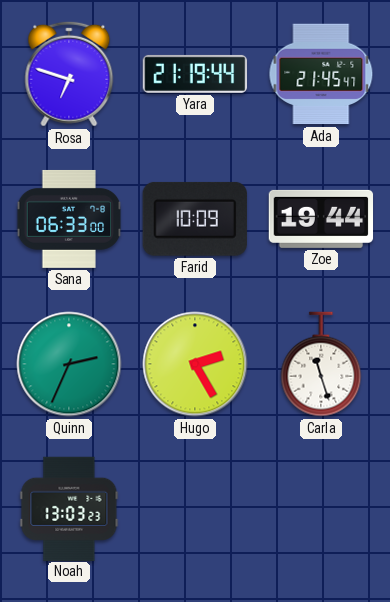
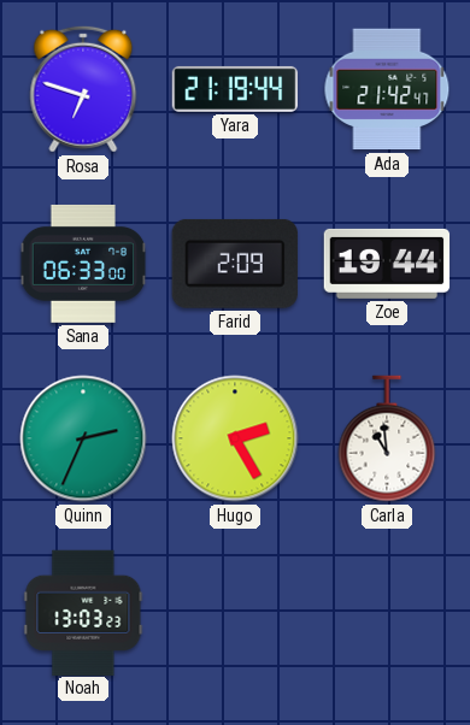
Ada: 21:45 -> 21:42 (387, 89)
Farid: 10:09 -> 2:09 (235, 264)
Carla: 11:27 -> 10:59 (387, 438)
